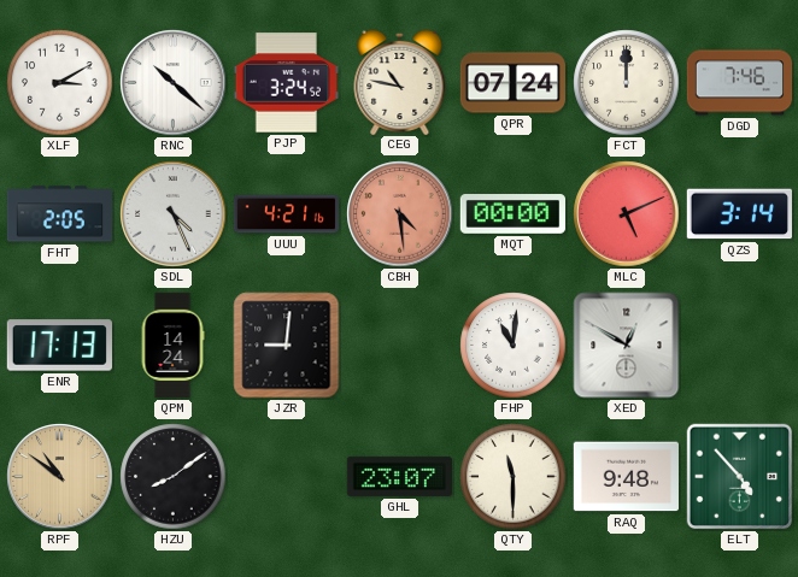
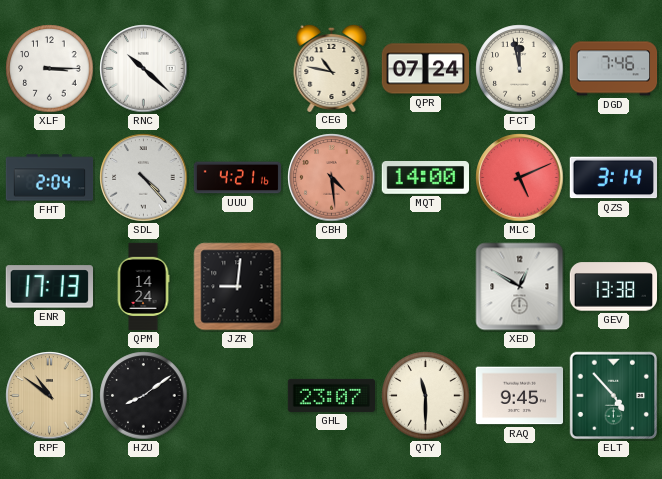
XLF: 3:10 -> 3:15 (50, 69)
PJP: 3:24 -> none (286, 83)
FCT: 12:00 -> 11:58 (520, 69)
FHT: 2:05 -> 2:04 (50, 178)
SDL: 4:26 -> 4:23 (144, 178)
MQT: 00:00 -> 14:00 (425, 178)
FHP: 11:01 -> none (514, 346)
GEV: none -> 13:38 (613, 287)
RAQ: 9:48 -> 9:45 (519, 396)
